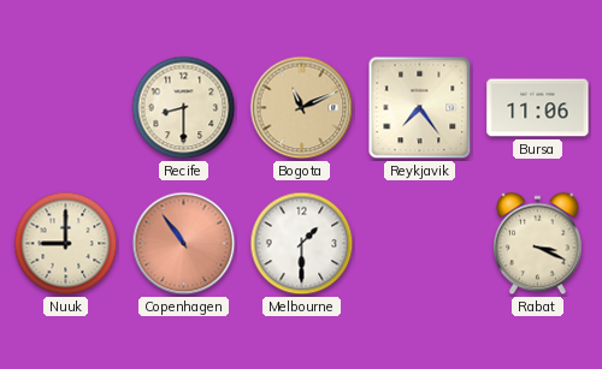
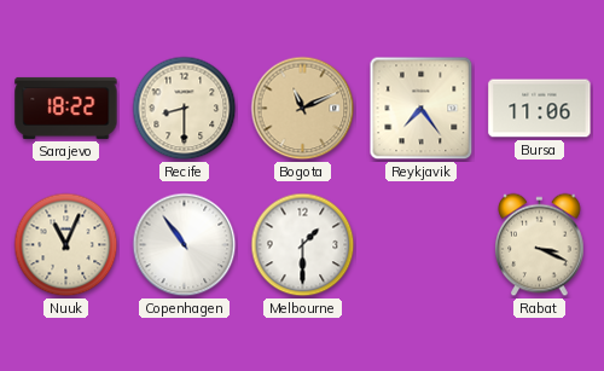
Sarajevo: none -> 18:22 (66, 108)
Nuuk: 9:00 -> 11:04 (66, 245)
Copenhagen dial: salmon -> white (185, 245)
